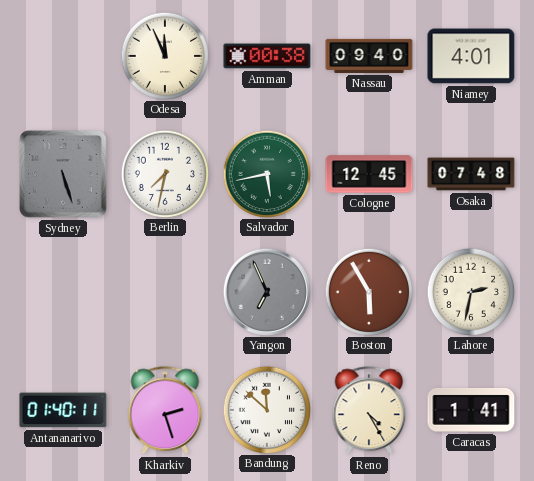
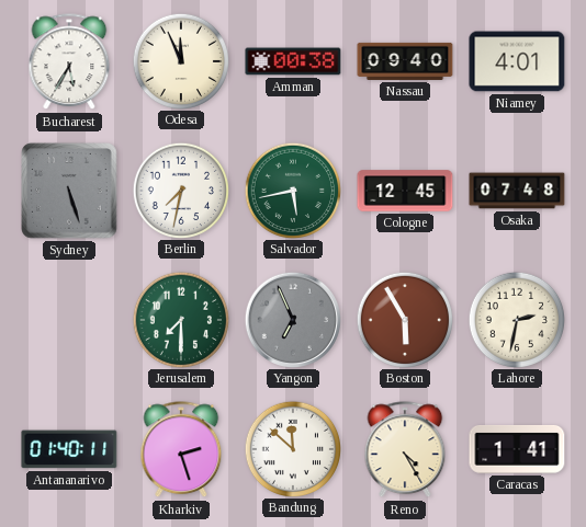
Bucharest: none -> 5:35 (69, 62)
Jerusalem: none -> 7:30 (180, 319)
